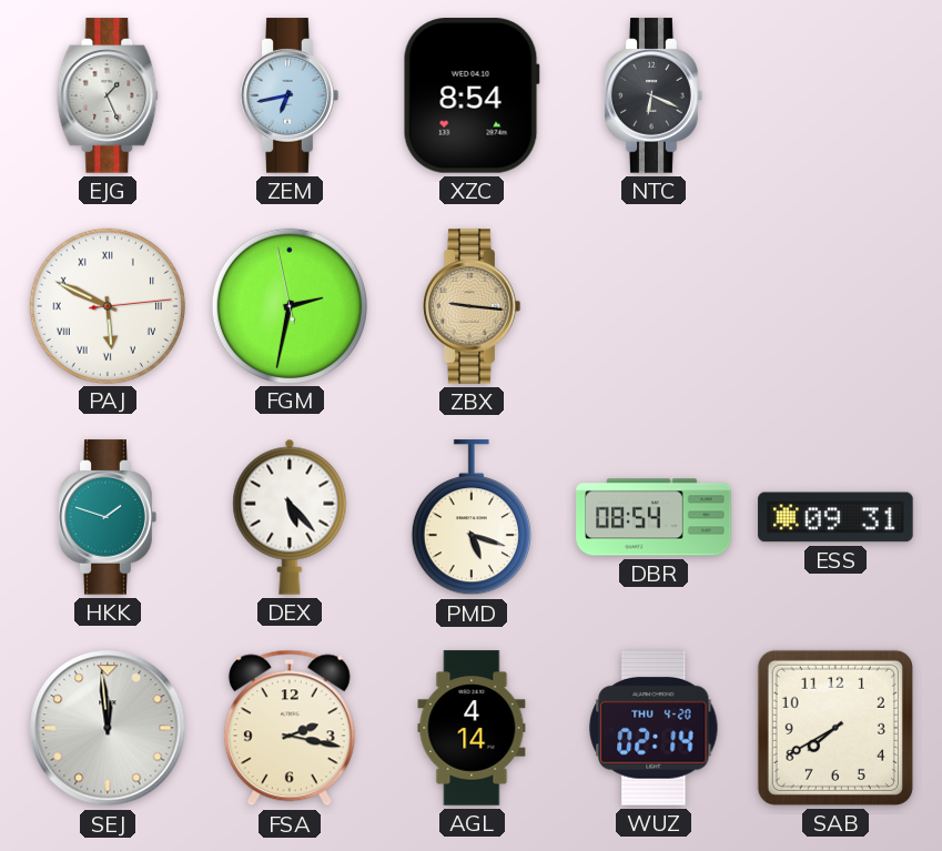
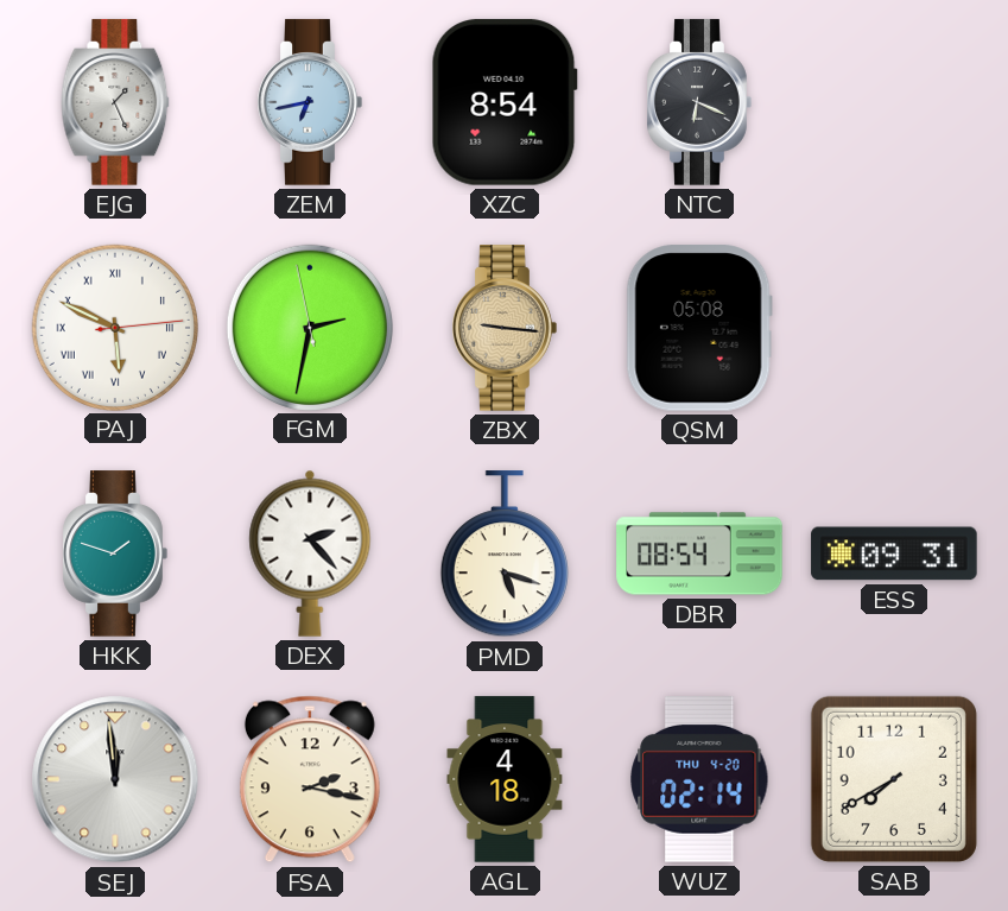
QSM: none -> 05:08 (699, 328)
DEX: 5:23 -> 2:23 (310, 553)
AGL: 4:14 -> 4:18 (505, 779)
